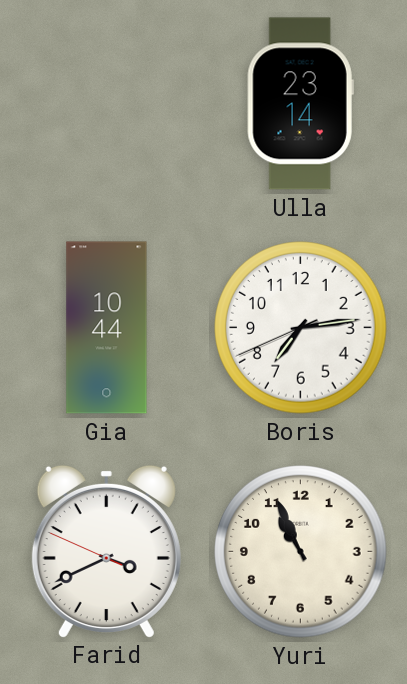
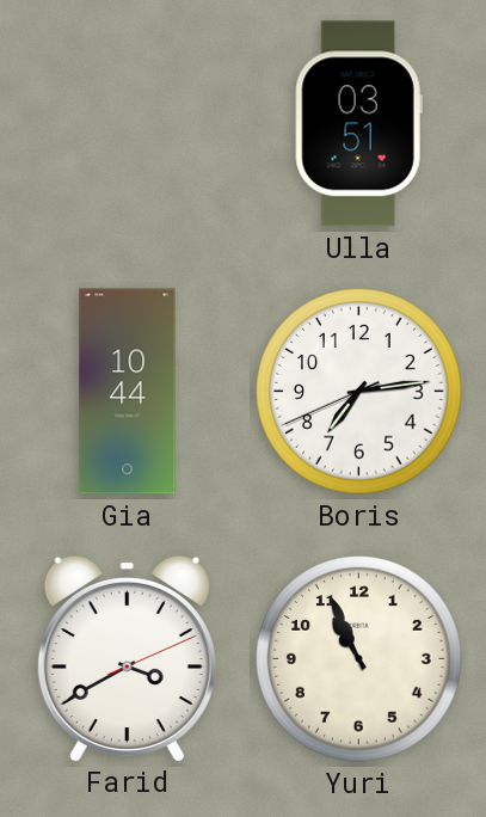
Ulla: 23:14 -> 03:51 (358, 124)
Farid: 3:40:49 -> 3:40:11 (127, 658)
